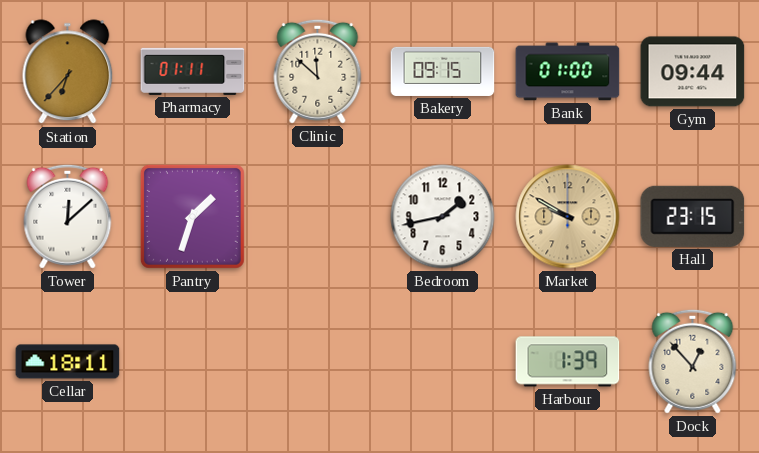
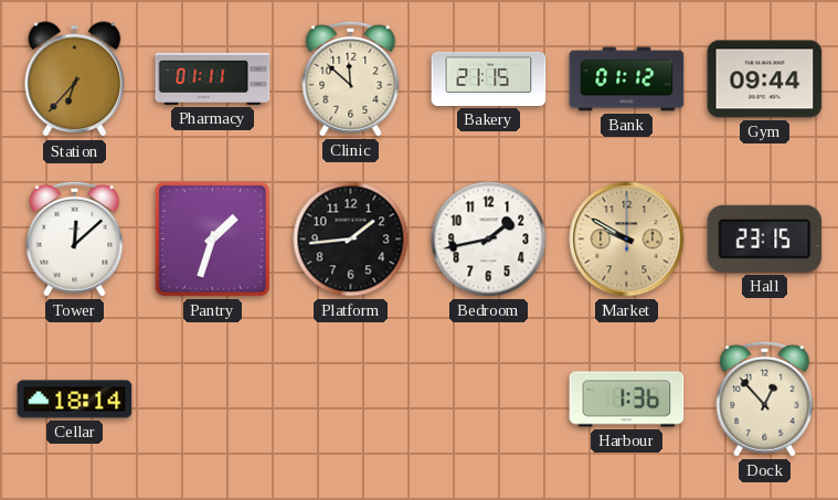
Bakery: 09:15 -> 21:15 (489, 78)
Bank: 01:00 -> 01:12 (627, 79)
Platform: none -> 1:44 (351, 240)
Cellar: 18:11 -> 18:14 (75, 400)
Harbour: 1:39 -> 1:36 (627, 400)
